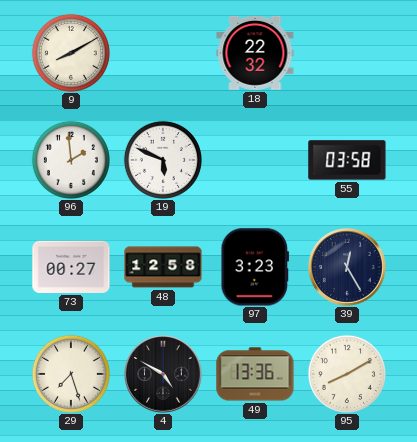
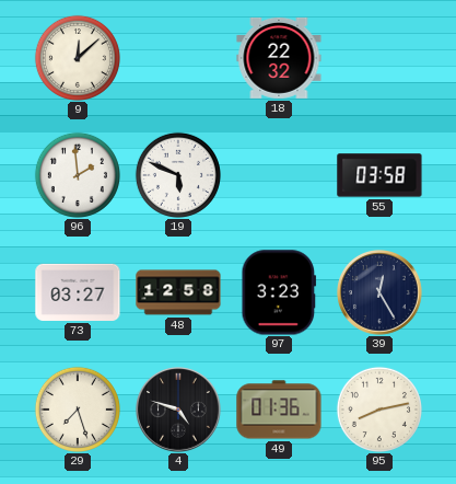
9: 8:10 -> 12:08 (78, 58)
73: 00:27 -> 03:27 (78, 292)
4: 4:50 -> 4:48 (179, 411)
49: 13:36 -> 01:36 (279, 410)
95: 8:10 -> 8:13 (379, 410)
